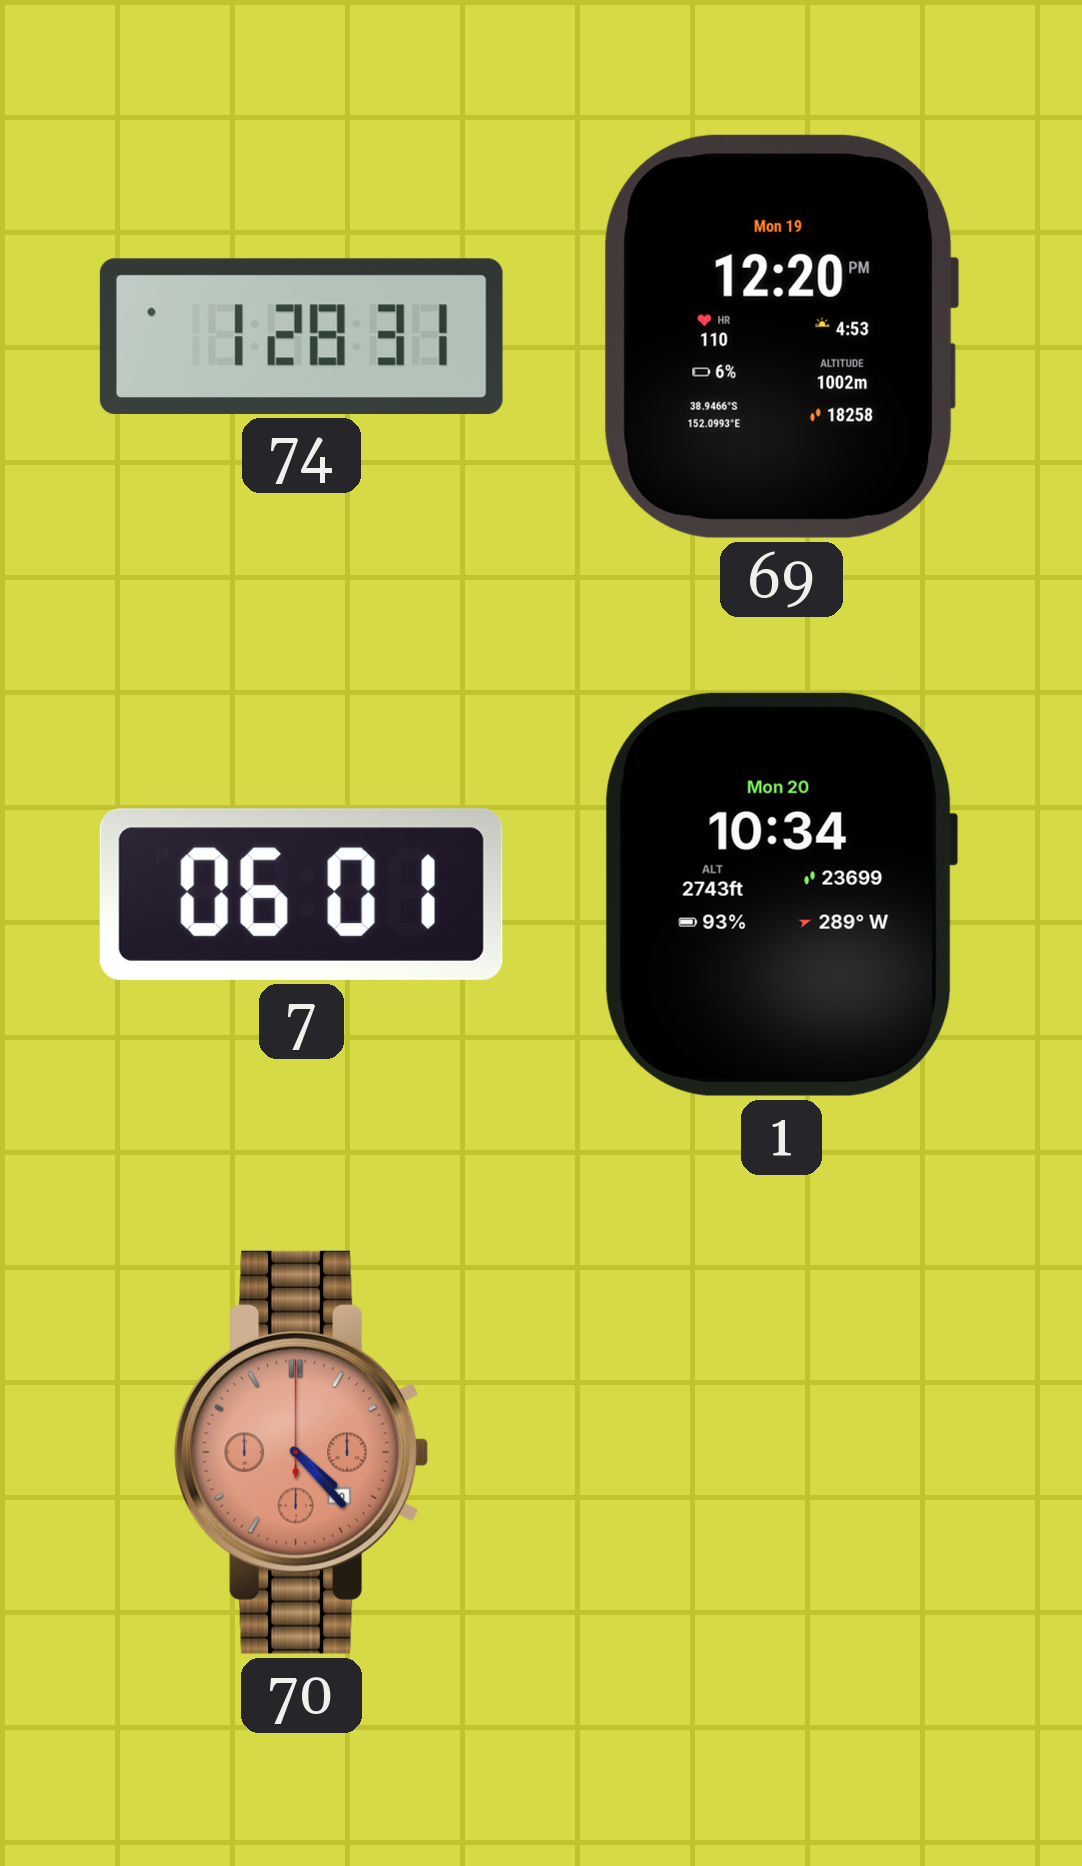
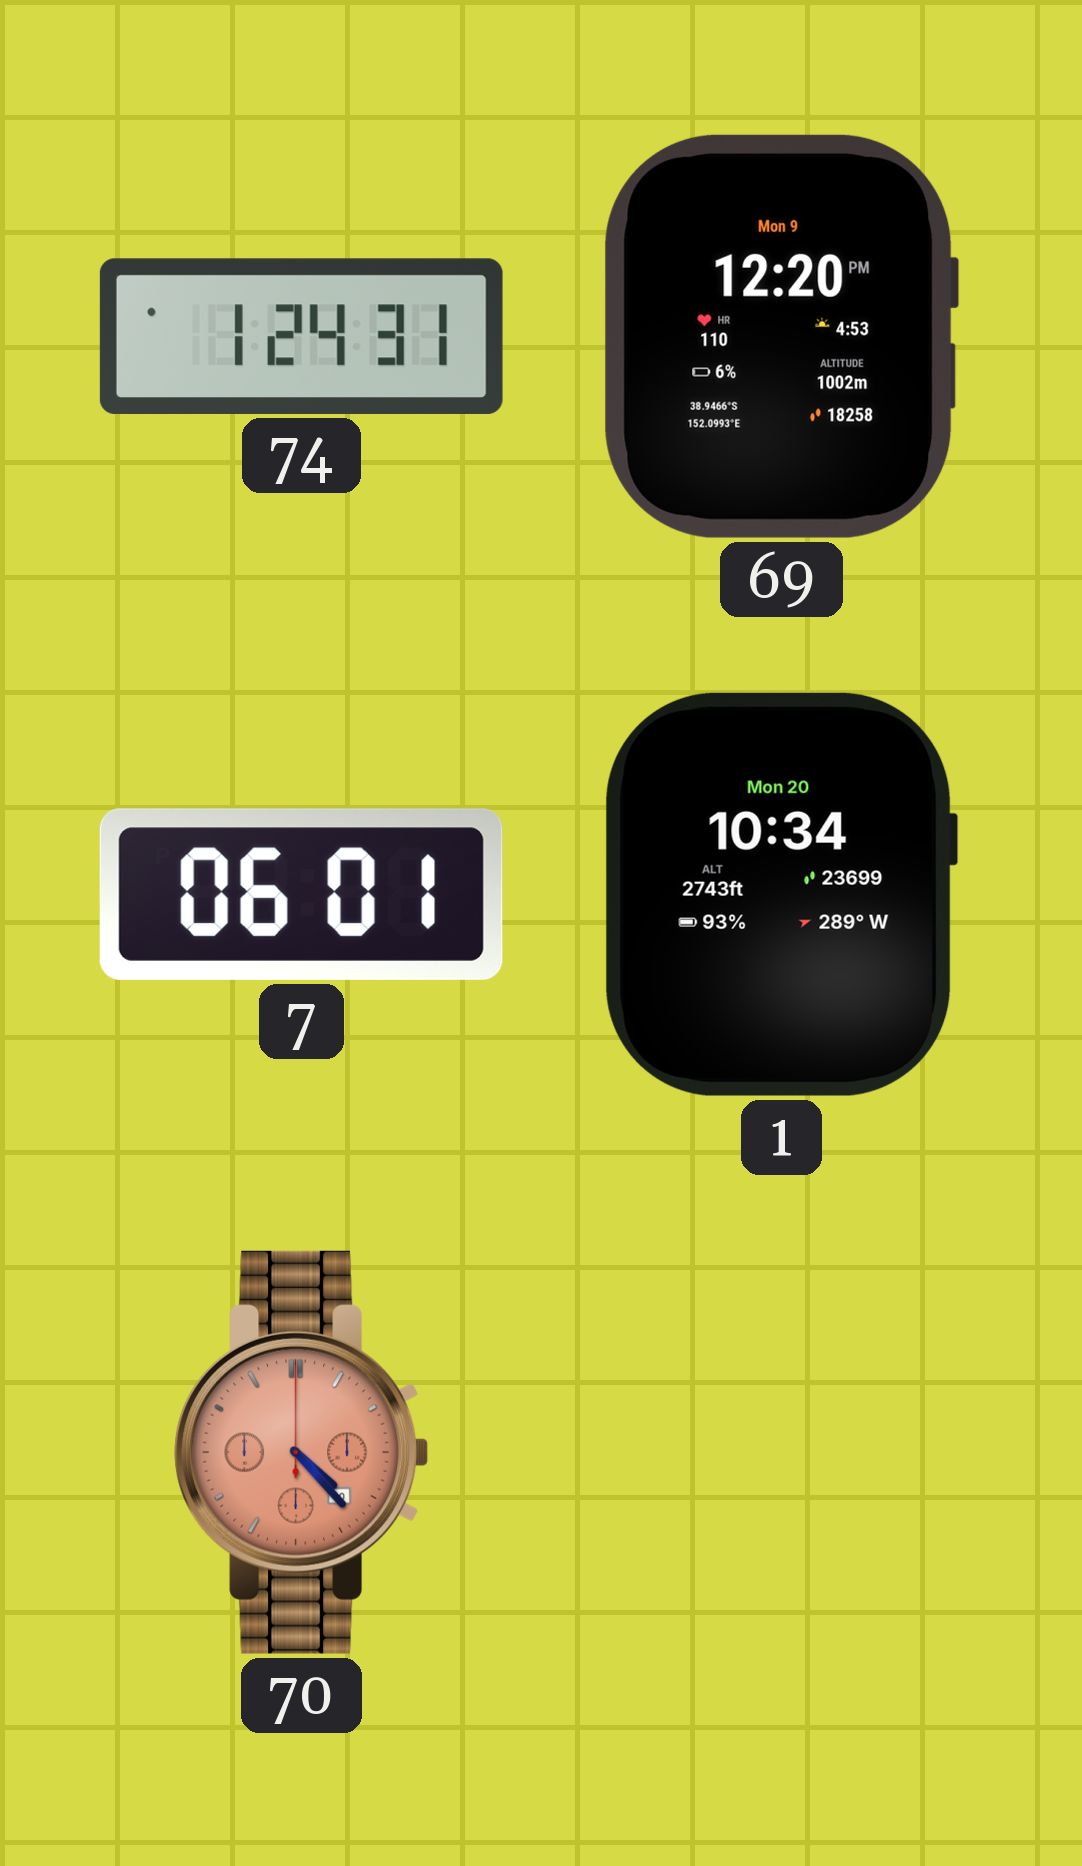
74: 1:28 -> 1:24 (301, 336)
69 date: Mon 19 -> Mon 9 (781, 336)
